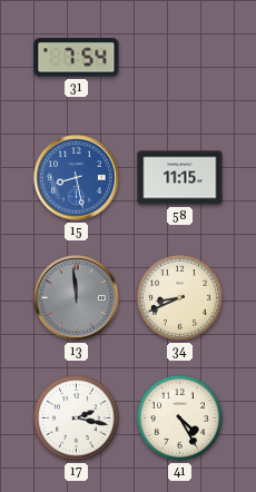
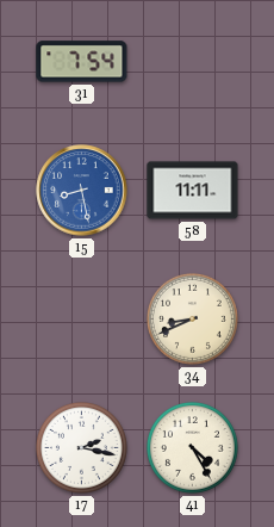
58: 11:15 -> 11:11 (193, 191)
13: 11:59 -> none (77, 298)
